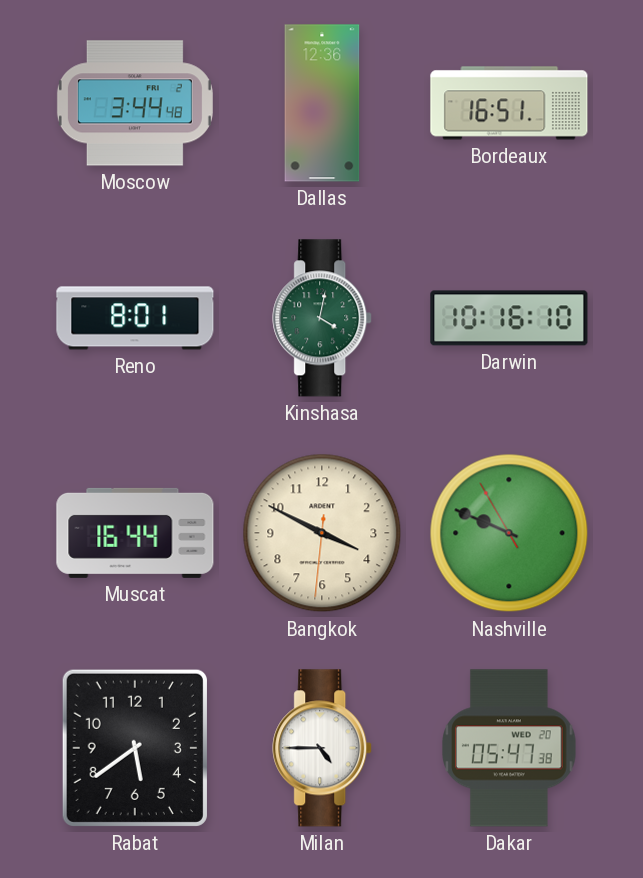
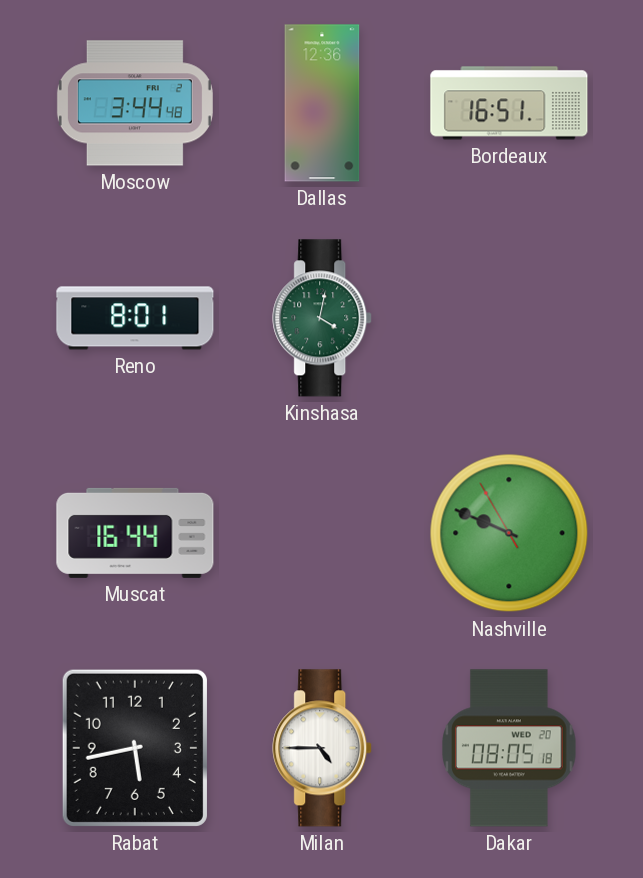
Darwin: 10:16 -> none (509, 318)
Bangkok: 3:49 -> none (322, 533)
Rabat: 5:39 -> 5:43 (135, 748)
Dakar: 05:47 -> 08:05 (509, 748)
